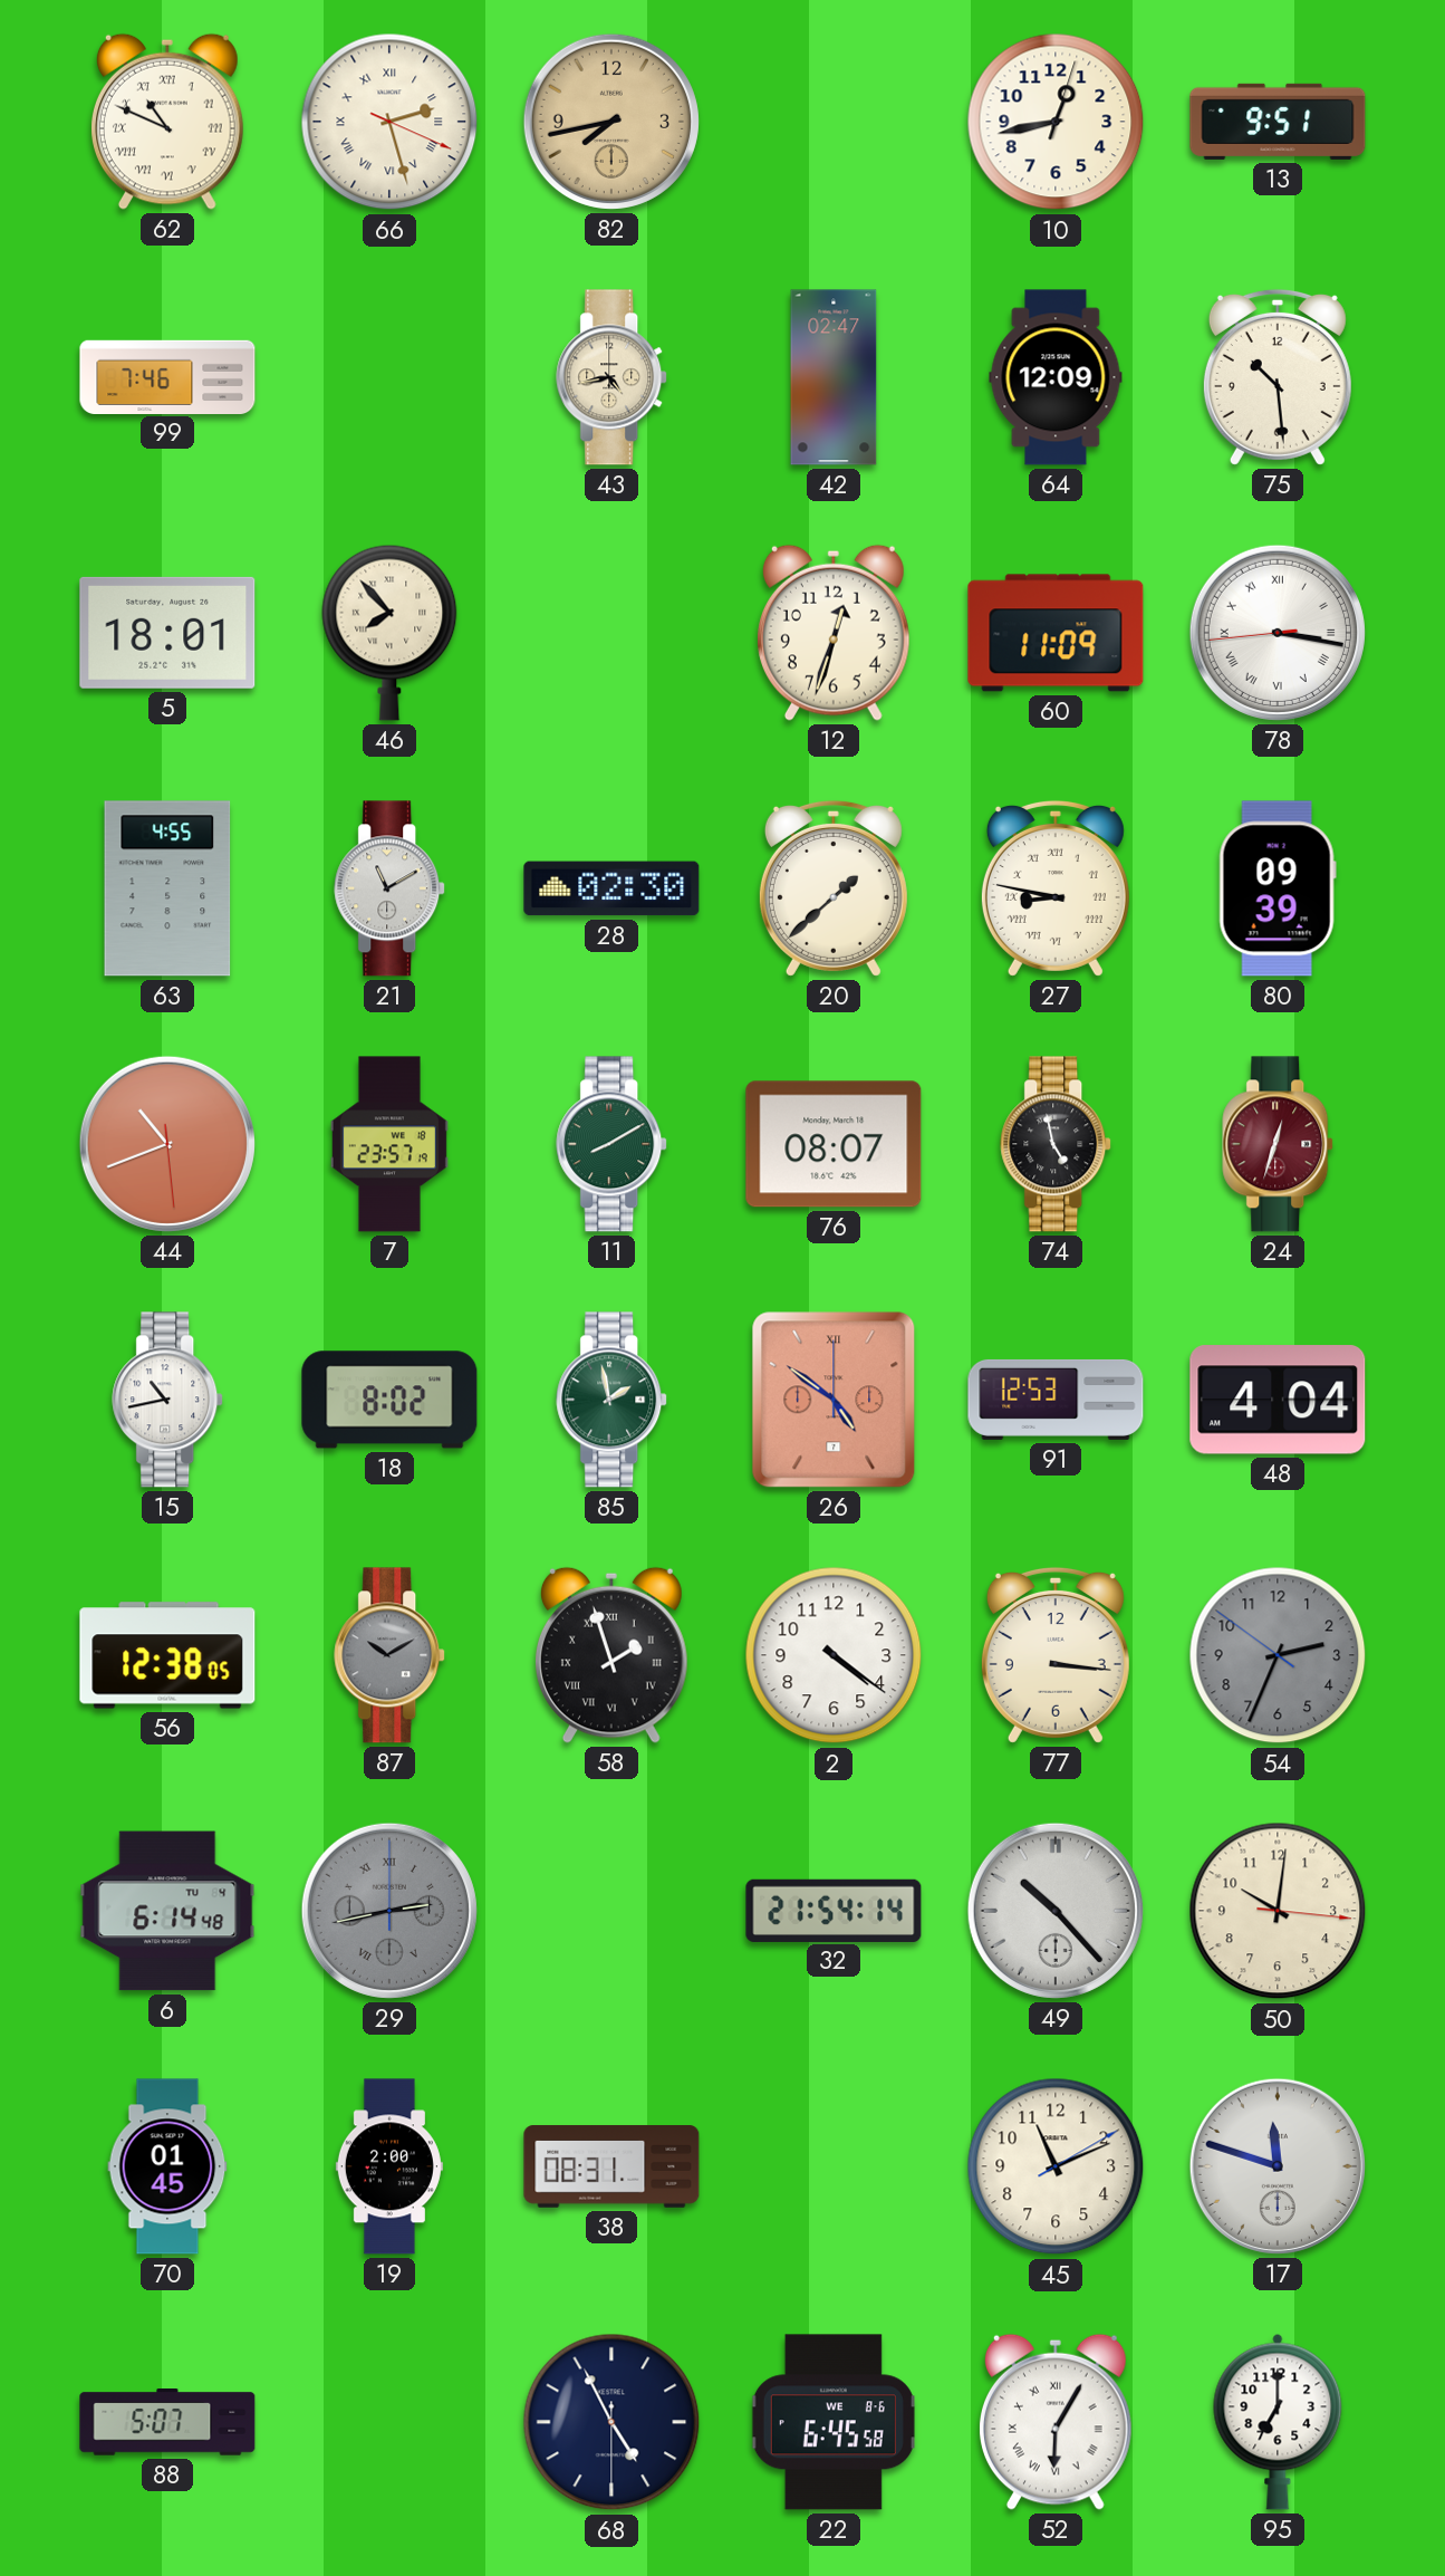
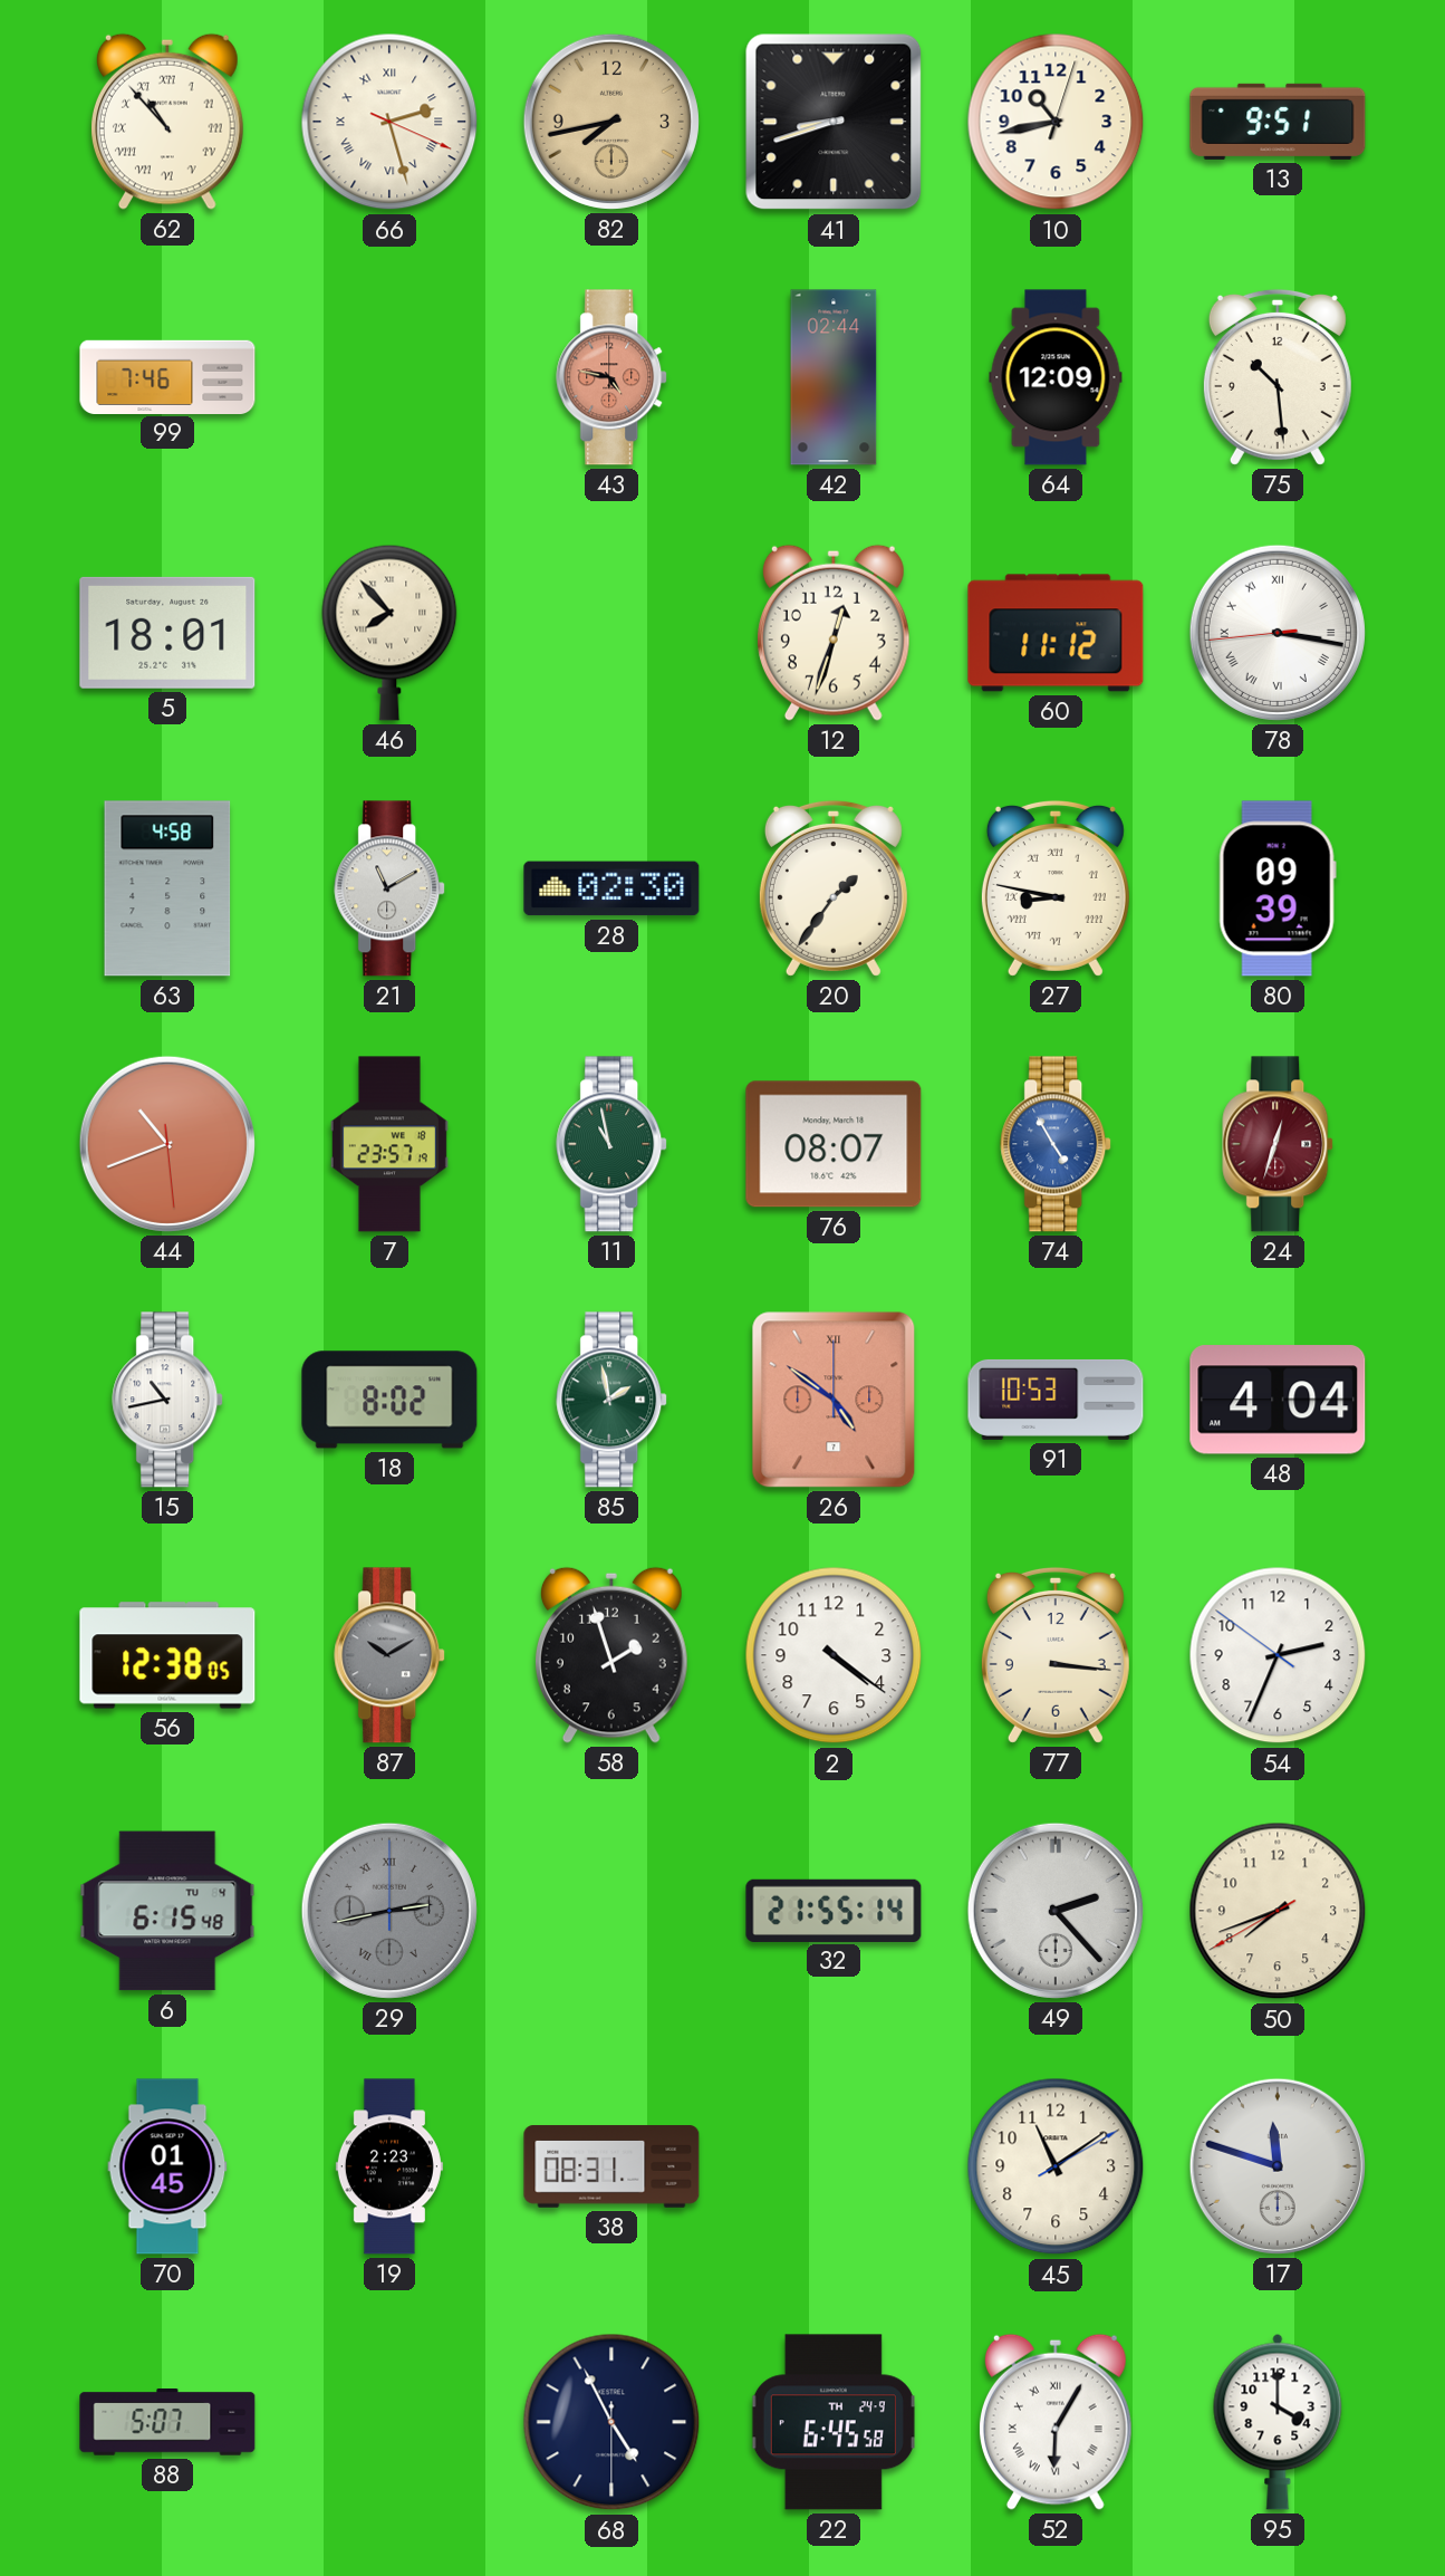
62: 10:49 -> 10:53 (167, 122)
41: none -> 8:42 (834, 122)
10: 12:43 -> 10:43 (1056, 122)
43: 4:43 -> 4:47 (613, 377)
43 dial: cream -> salmon (613, 377)
42: 02:47 -> 02:44 (834, 377)
60: 11:09 -> 11:12 (1056, 633)
63: 4:55 -> 4:58 (167, 888)
20: 1:38 -> 1:36 (834, 888)
11: 8:10 -> 10:58 (613, 1144)
74: 4:58 -> 4:55 (1057, 1144)
74 dial: black -> blue (1057, 1144)
91: 12:53 -> 10:53 (1056, 1400)
58 numerals: Roman -> Arabic (611, 1655)
54 dial: grey -> white (1278, 1655)
6: 6:14 -> 6:15 (167, 1911)
32: 21:54 -> 21:55 (834, 1910)
49: 10:23 -> 2:23 (1056, 1911)
50: 10:01 -> 7:41 (1278, 1911)
19: 2:00 -> 2:23 (389, 2166)
45: 11:11 -> 11:09 (1056, 2166)
22 date: WE 8-6 -> TH 24-9 (834, 2422)
95: 7:00 -> 4:00 (1278, 2422)
